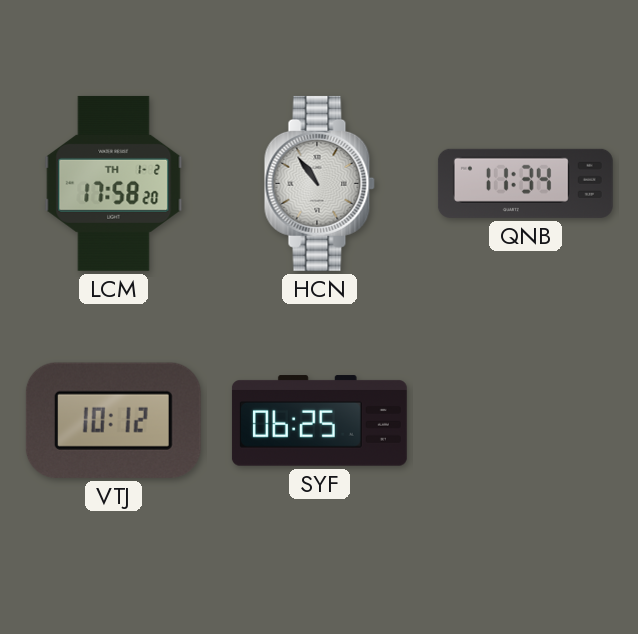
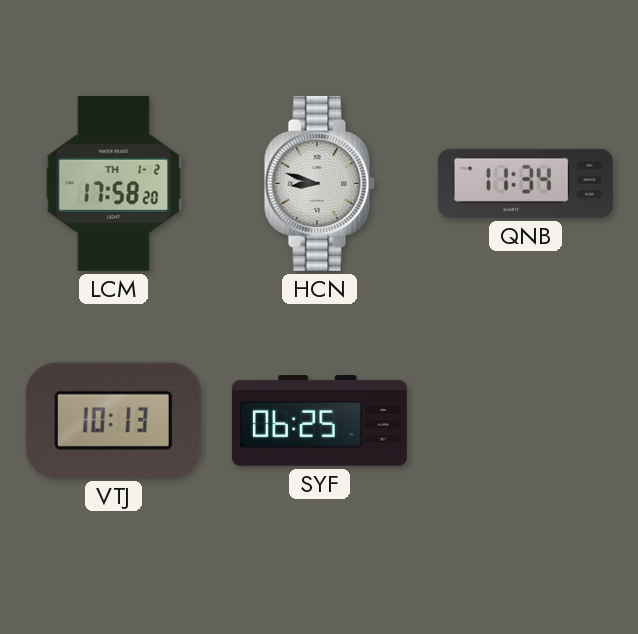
HCN: 10:54 -> 8:48 (319, 183)
VTJ: 10:12 -> 10:13 (113, 420)
